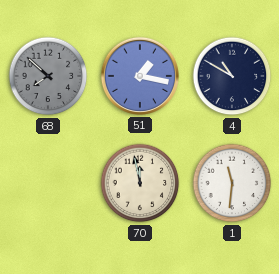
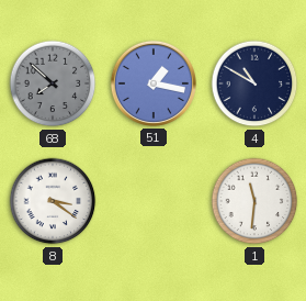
8: none -> 3:21 (53, 201)
70: 11:58 -> none (140, 183)
